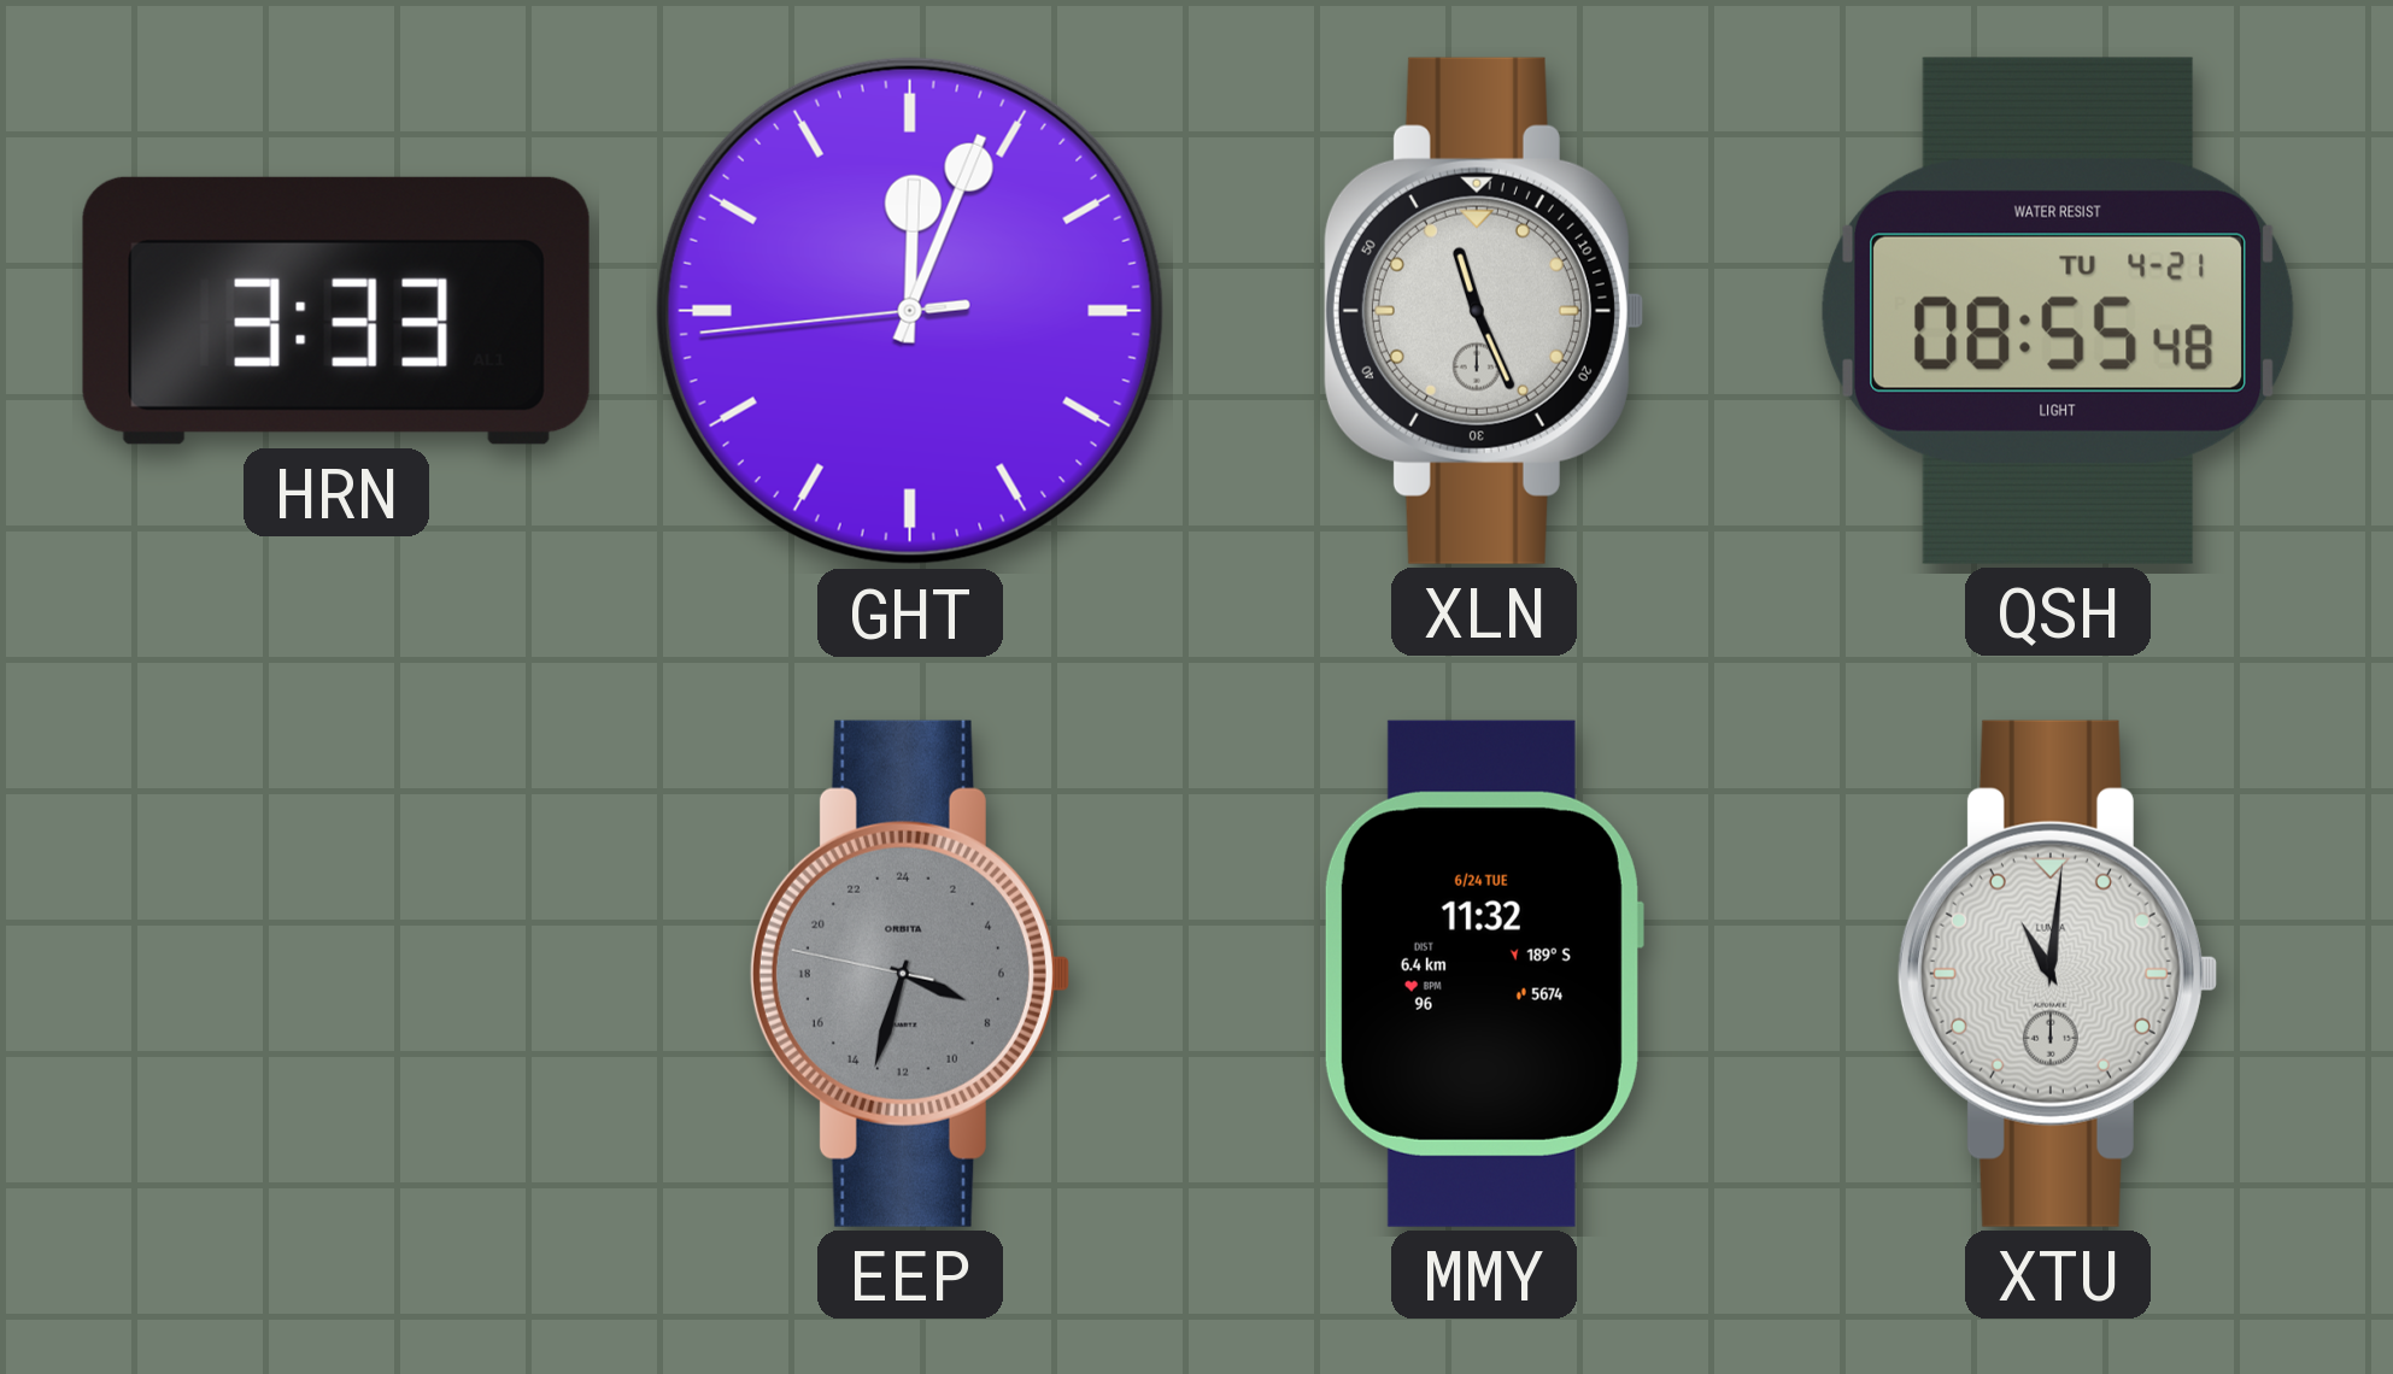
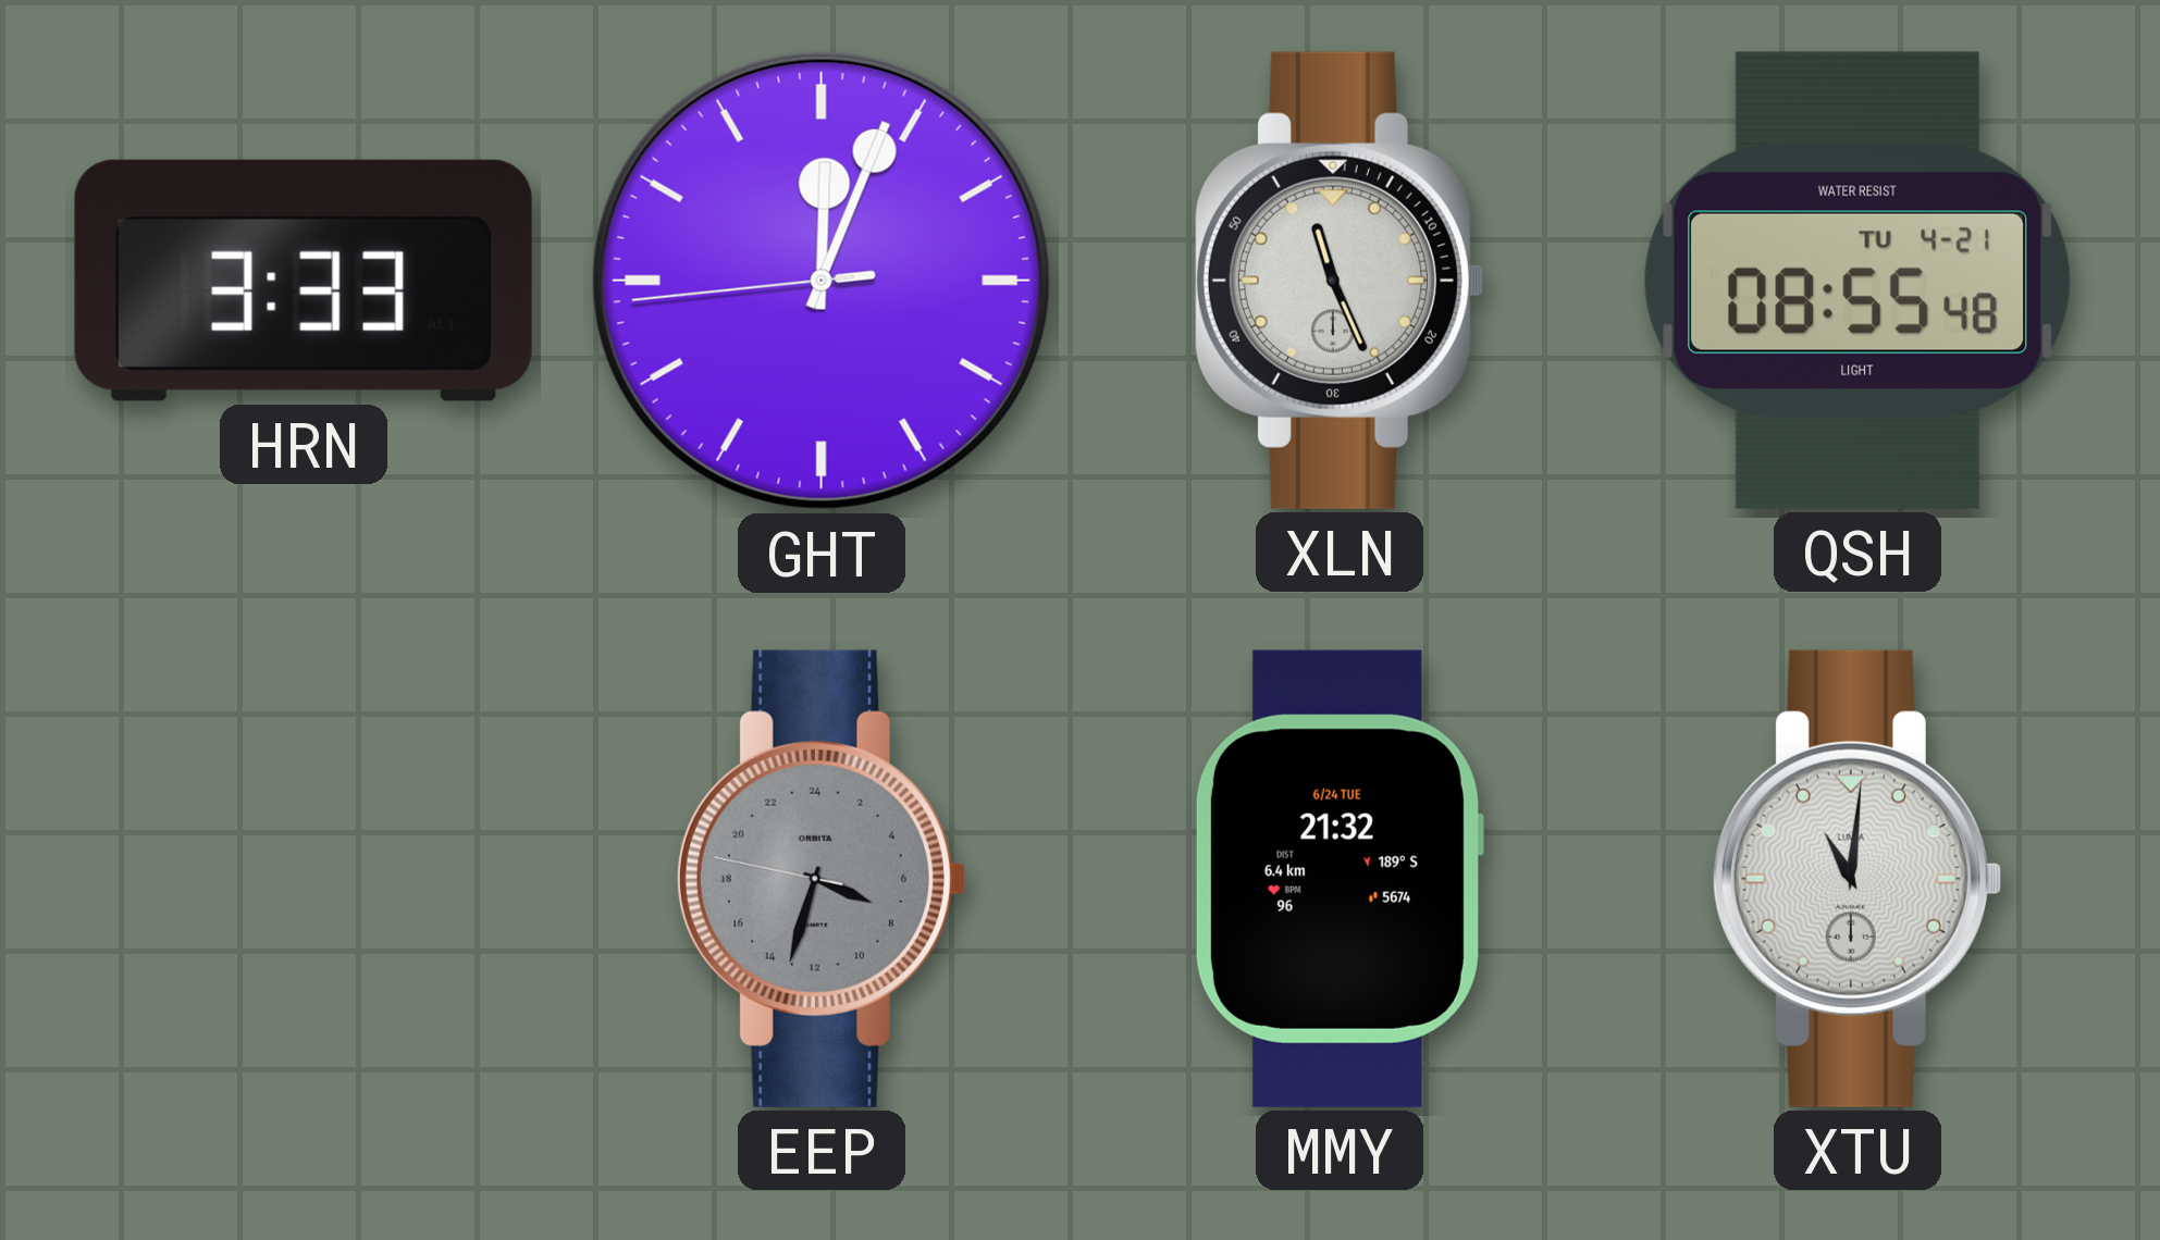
MMY: 11:32 -> 21:32 (1338, 879)
